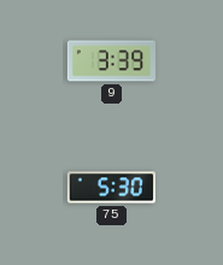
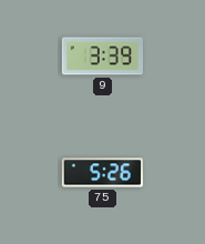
75: 5:30 -> 5:26 (102, 173)
